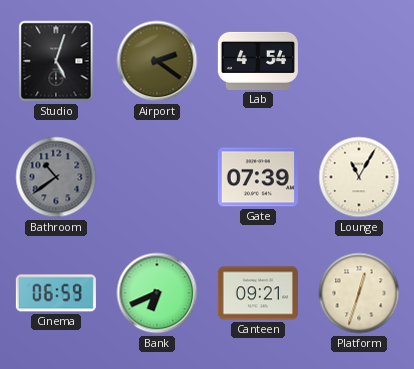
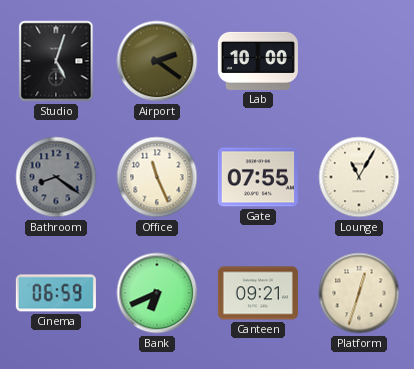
Lab: 4:54 -> 10:00 (258, 61)
Bathroom: 10:39 -> 8:21 (56, 177)
Office: none -> 11:26 (157, 177)
Gate: 07:39 -> 07:55 (258, 177)
